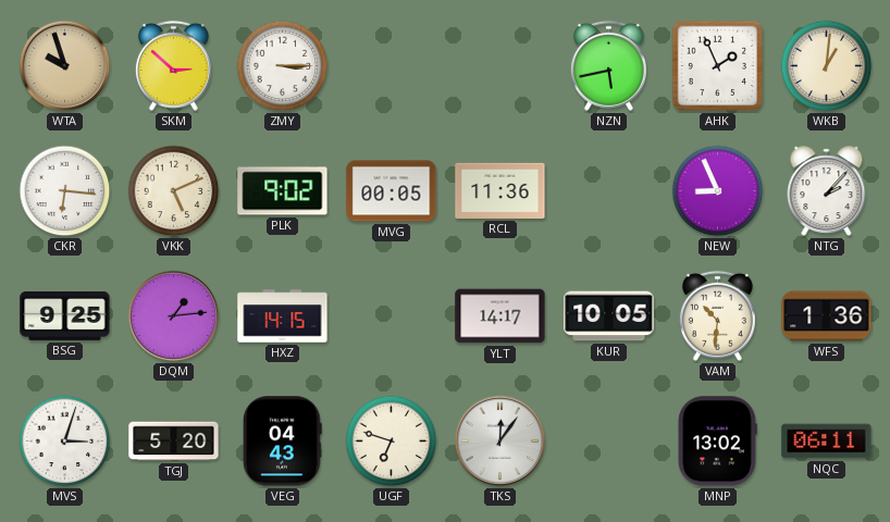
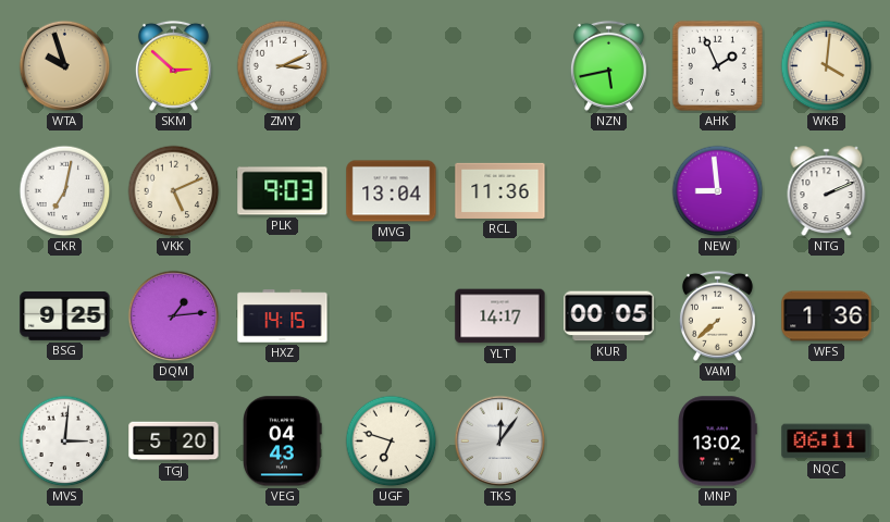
ZMY: 3:15 -> 3:11 (283, 66)
WKB: 1:01 -> 4:01 (827, 66)
CKR: 6:16 -> 7:02 (65, 191)
PLK: 9:02 -> 9:03 (283, 191)
MVG: 00:05 -> 13:04 (392, 191)
NEW: 8:56 -> 8:59 (718, 191)
NTG: 2:07 -> 2:11 (827, 191)
KUR: 10:05 -> 00:05 (609, 316)
VAM: 10:31 -> 7:38 (717, 315)
MVS: 3:03 -> 3:01 (65, 442)
